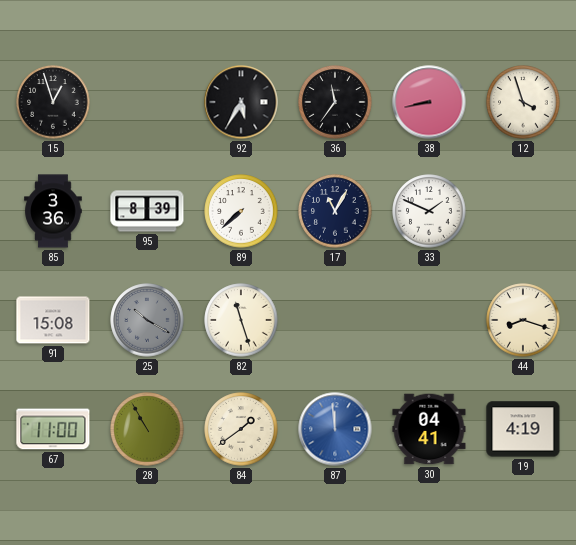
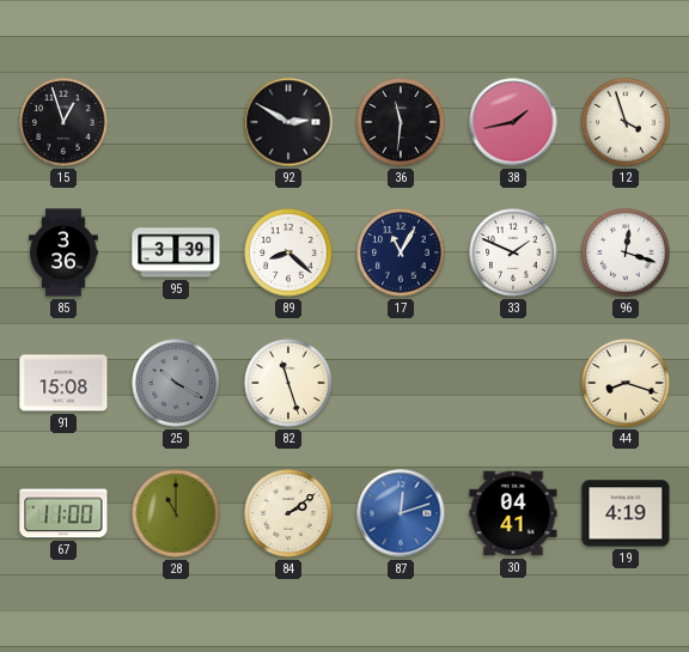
92: 5:35 -> 2:50 (288, 122)
36: 11:36 -> 11:31 (401, 122)
38: 8:43 -> 1:43 (513, 122)
95: 8:39 -> 3:39 (176, 252)
89: 7:38 -> 8:22 (288, 252)
96: none -> 12:18 (626, 252)
28: 10:55 -> 11:00 (176, 513)
84: 1:39 -> 2:09 (288, 513)
87: 11:59 -> 12:12 (401, 513)
